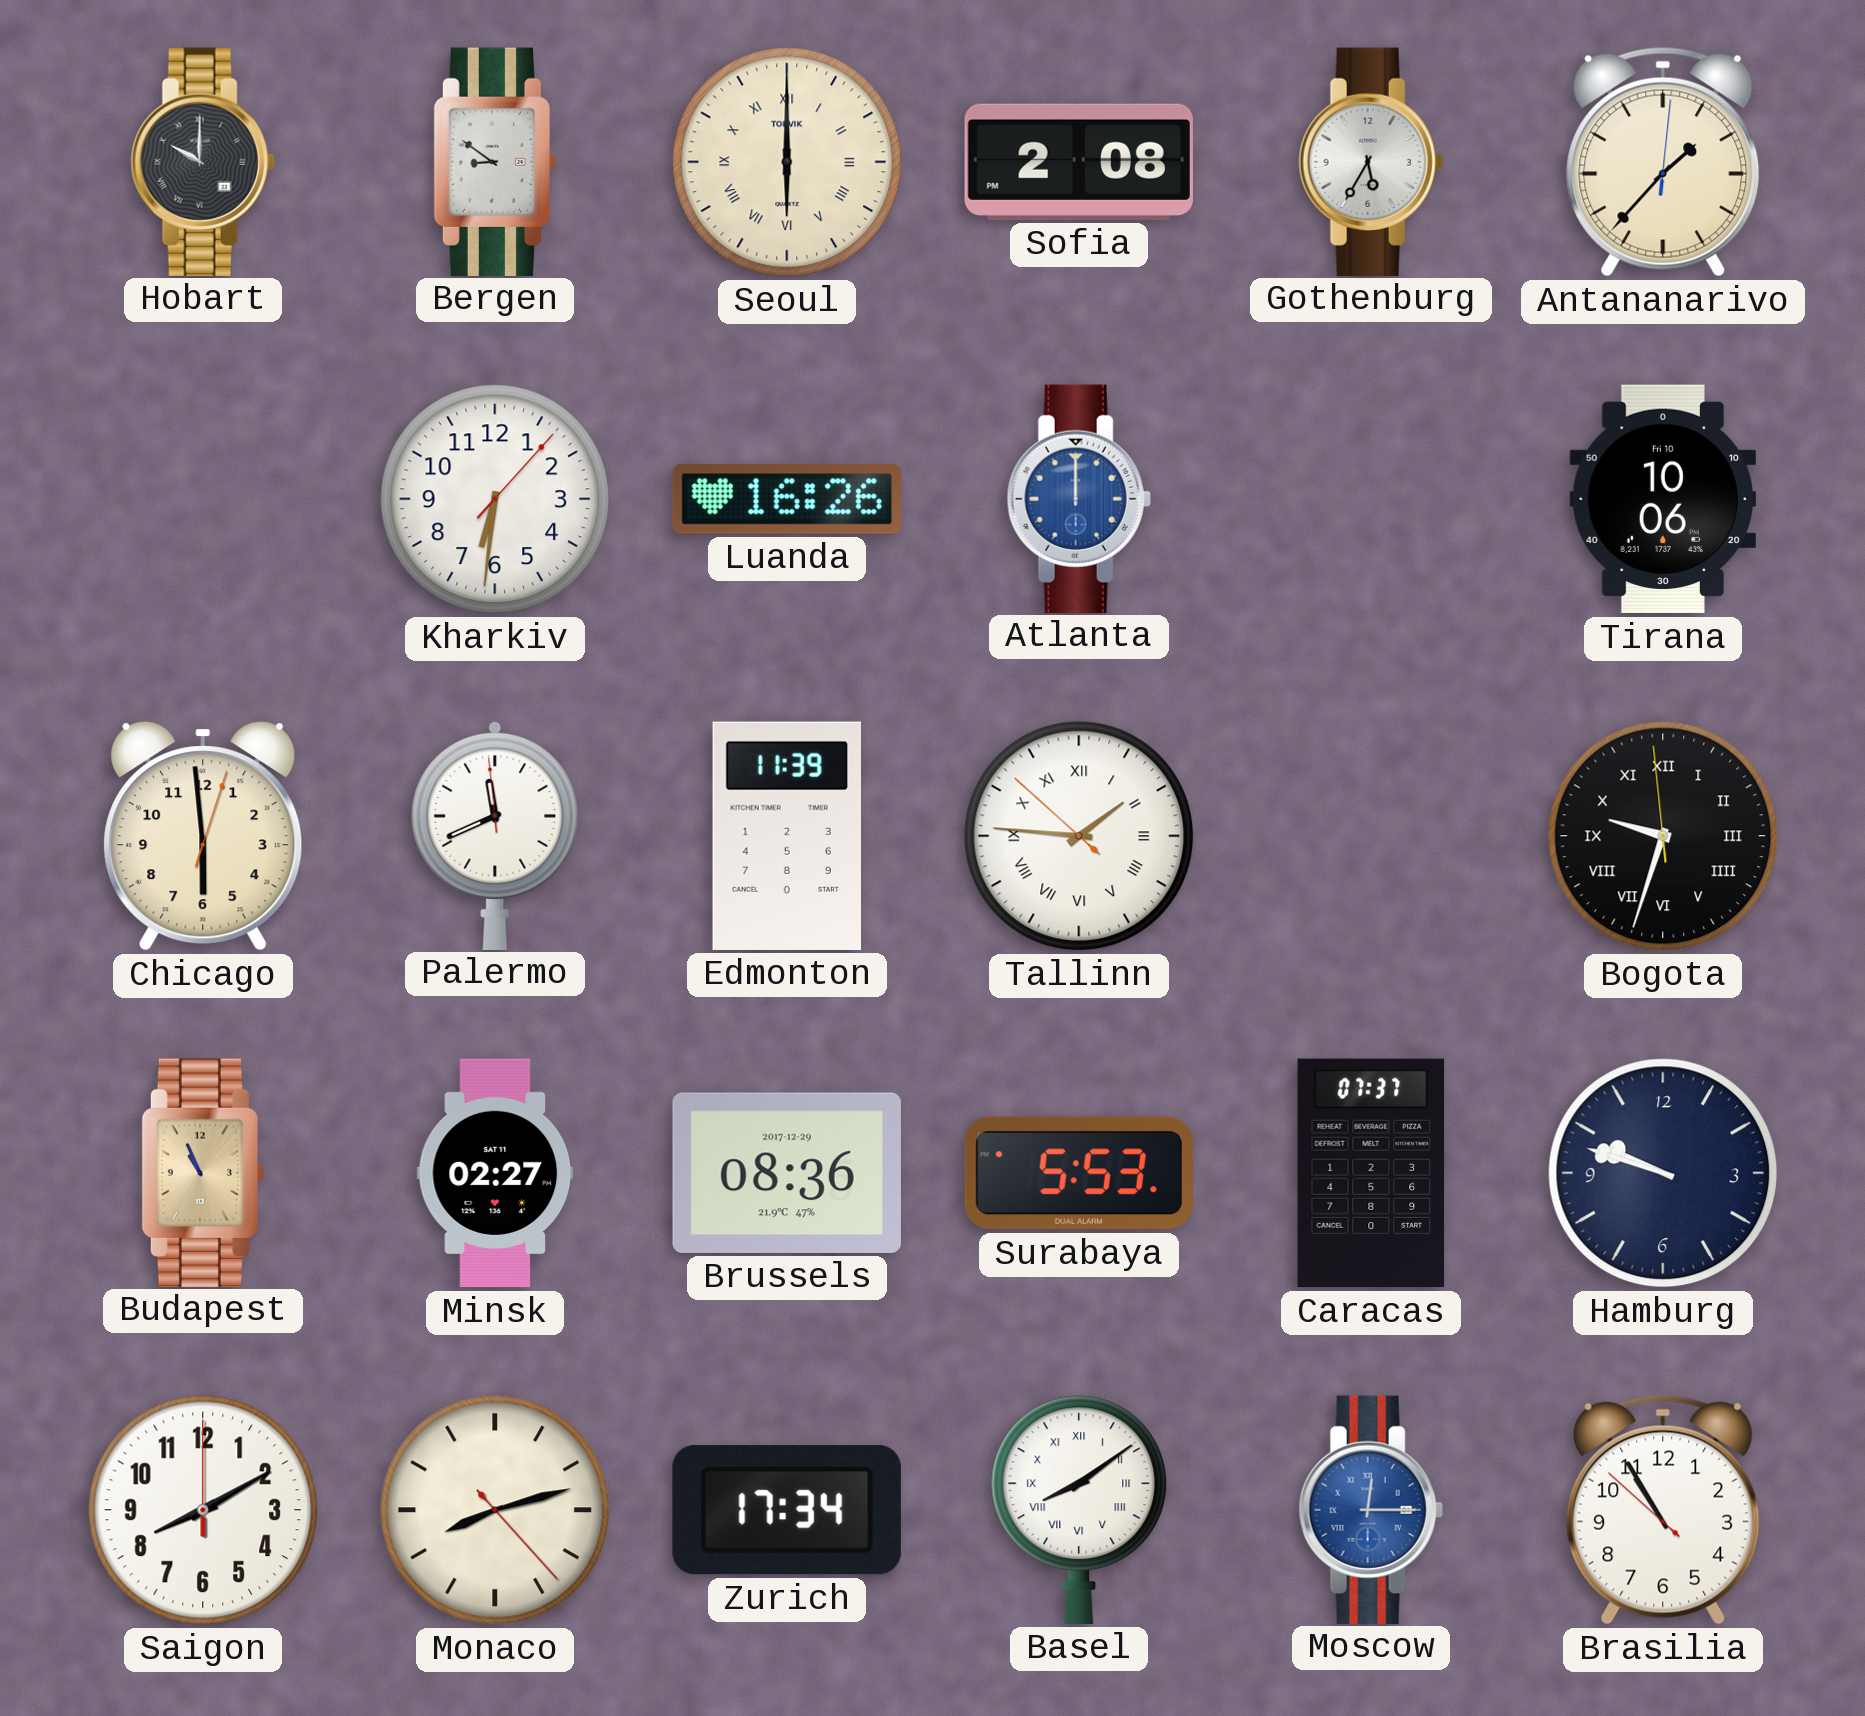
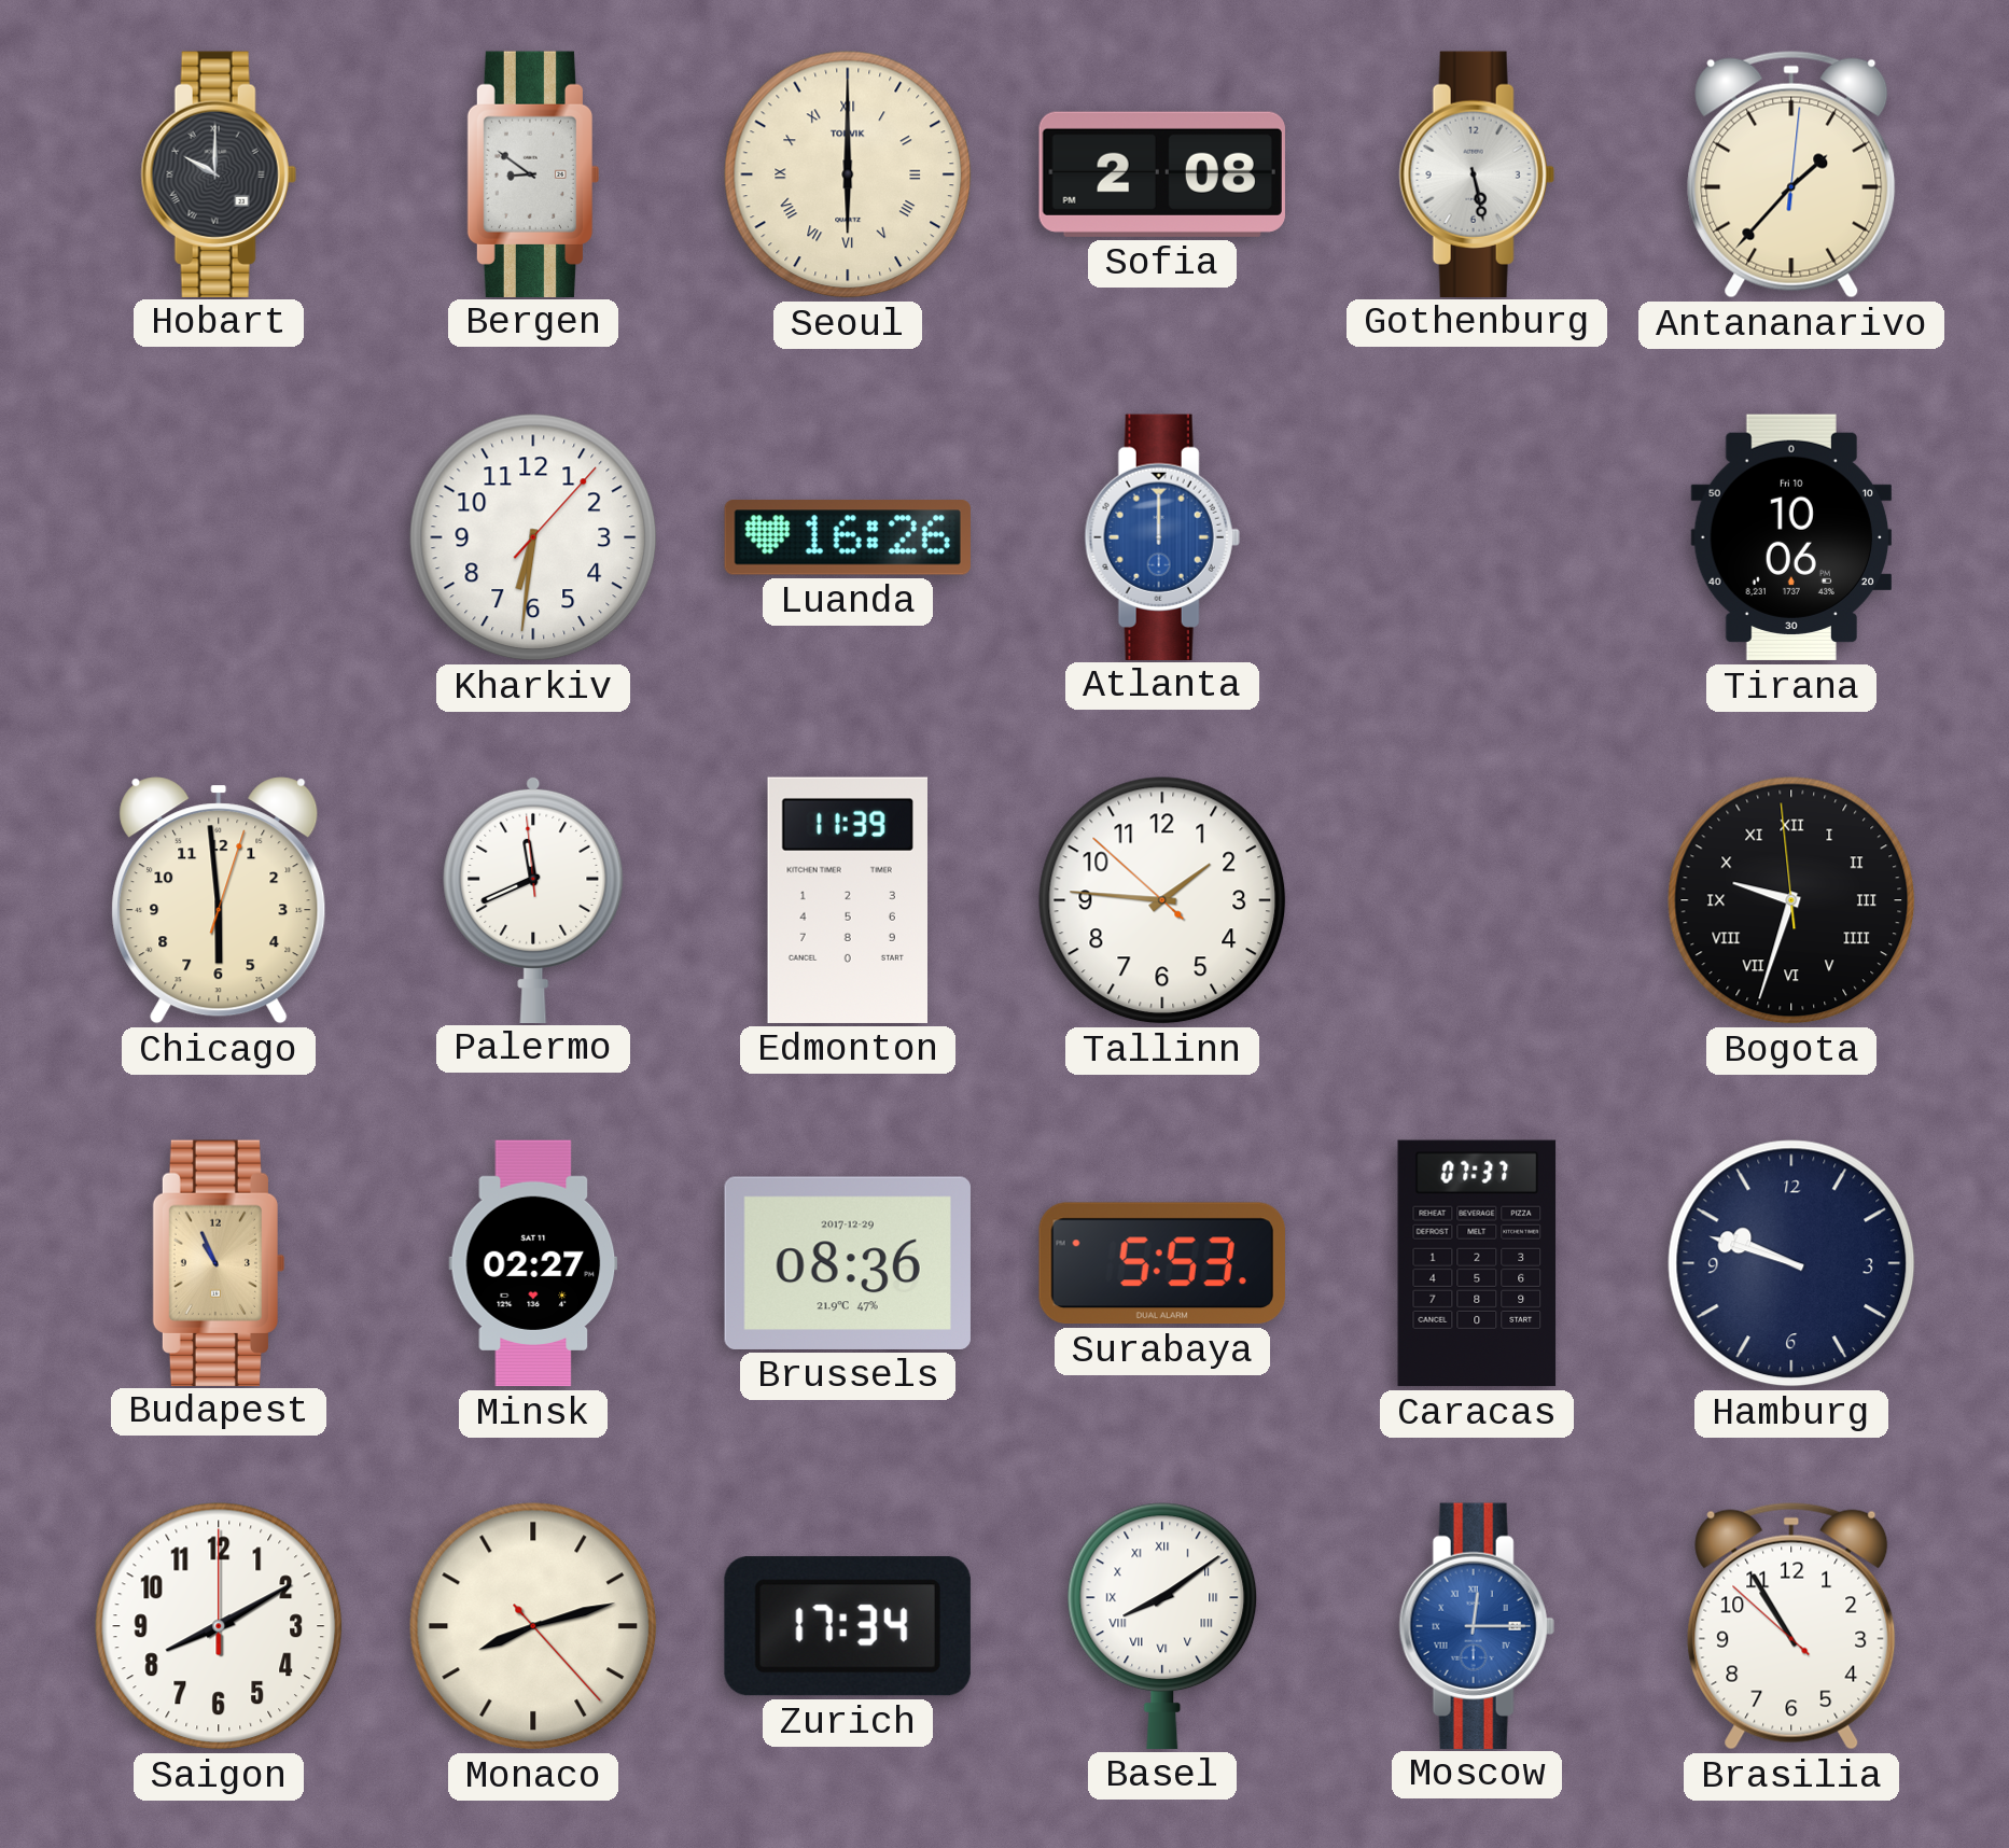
Gothenburg: 5:35 -> 5:28 (1477, 173)
Tallinn numerals: Roman -> Arabic (1162, 900)
